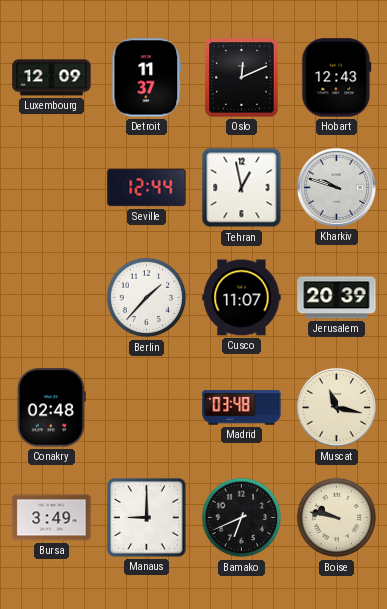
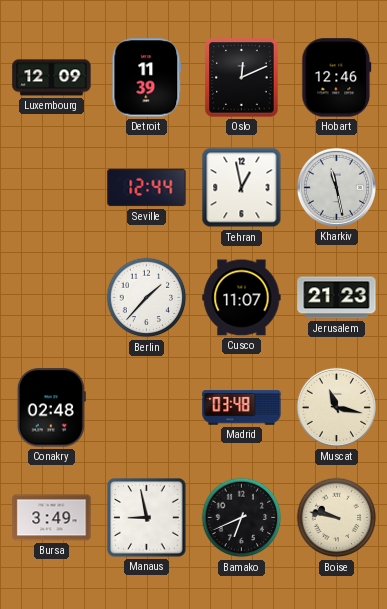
Detroit: 11:37 -> 11:39 (147, 78)
Hobart: 12:43 -> 12:46 (337, 78)
Kharkiv: 9:48 -> 11:28 (336, 187)
Jerusalem: 20:39 -> 21:23 (337, 298)
Manaus: 9:00 -> 8:58 (147, 518)
